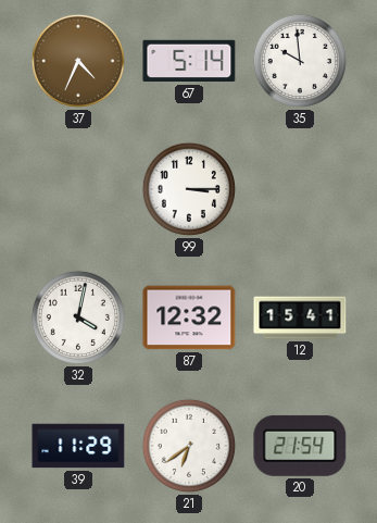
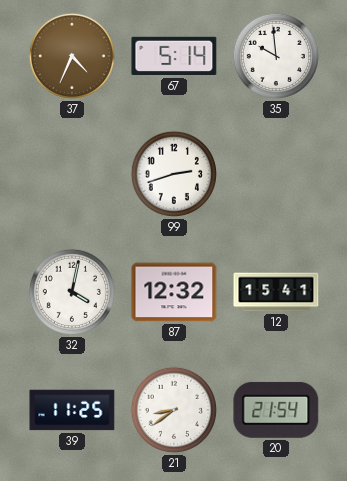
99: 3:15 -> 2:42 (174, 174)
39: 11:29 -> 11:25 (72, 410)
21: 6:39 -> 8:39 (174, 410)
